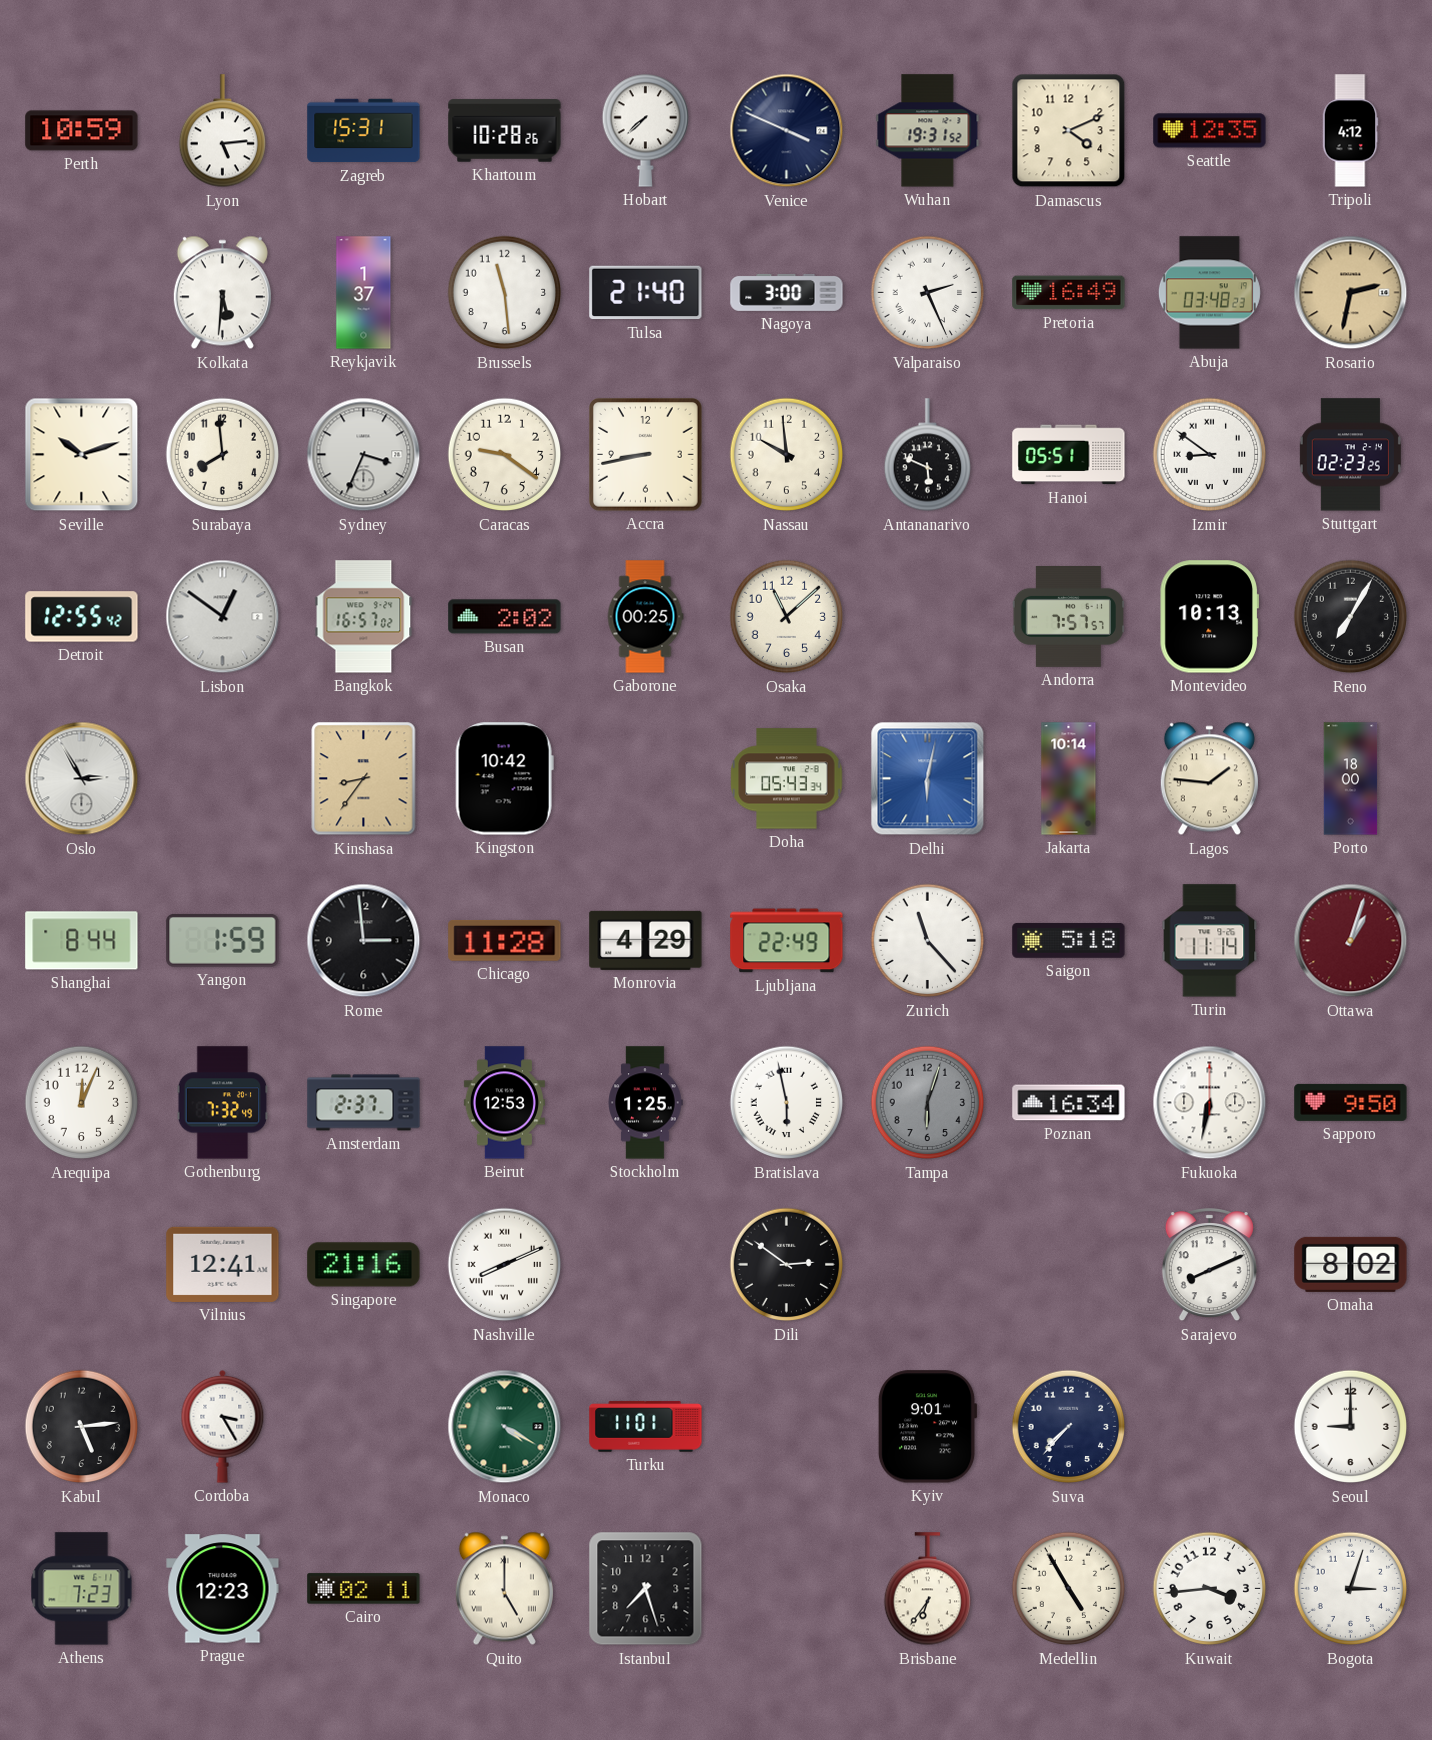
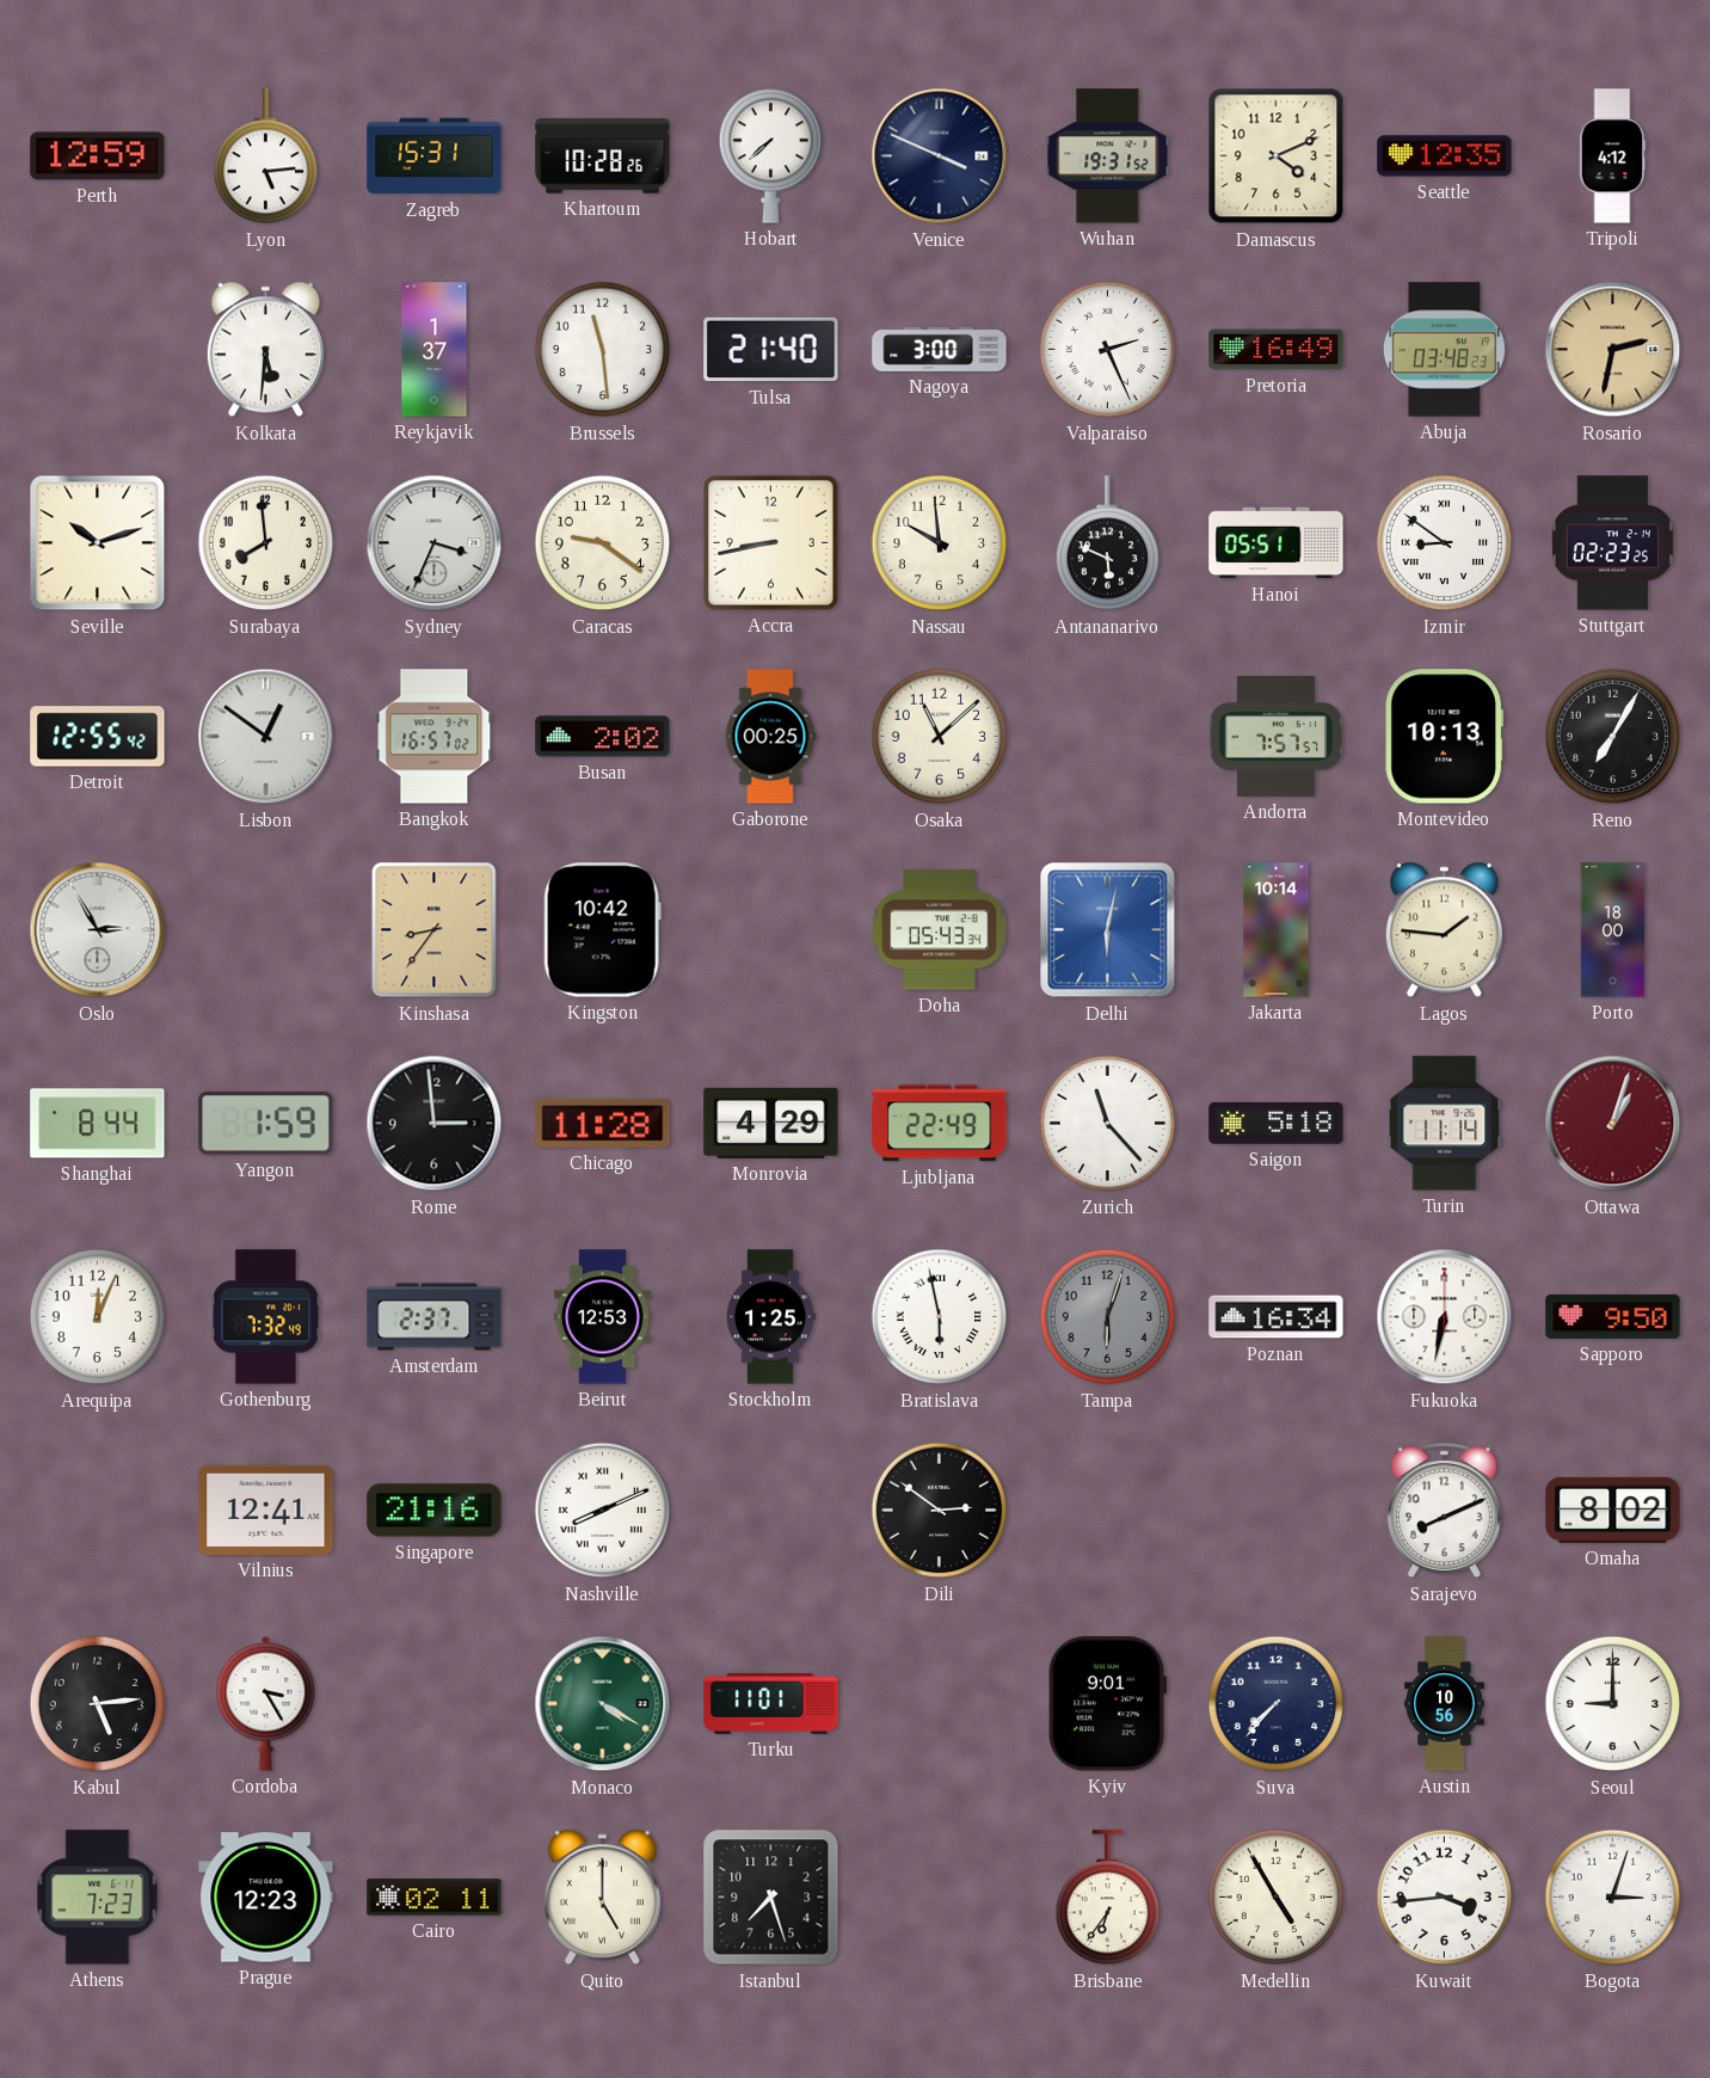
Perth: 10:59 -> 12:59 (98, 156)
Austin: none -> 10:56 (1445, 1704)
